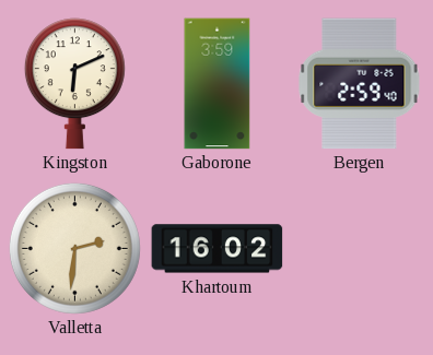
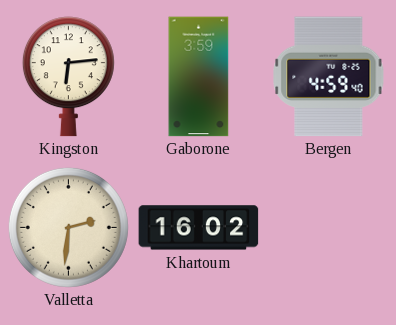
Kingston: 6:11 -> 6:14 (68, 77)
Bergen: 2:59 -> 4:59 (329, 77)
